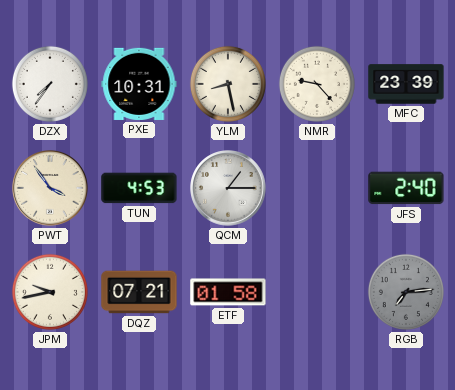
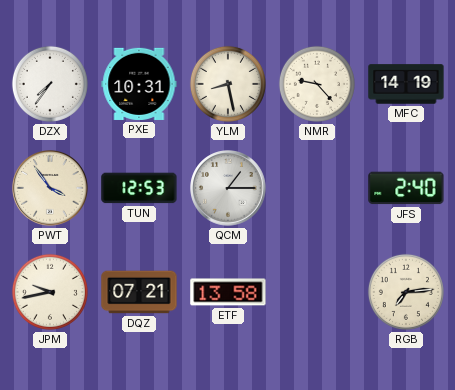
MFC: 23:39 -> 14:19 (406, 84)
TUN: 4:53 -> 12:53 (139, 188)
ETF: 01:58 -> 13:58 (228, 292)
RGB dial: grey -> cream (406, 292)
